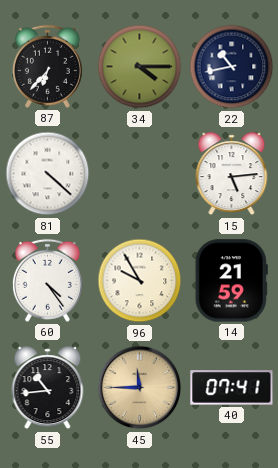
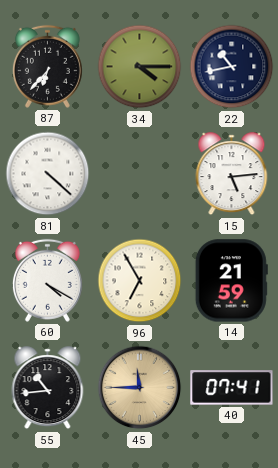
60: 4:24 -> 4:20 (47, 280)
96: 9:55 -> 6:55 (140, 281)
